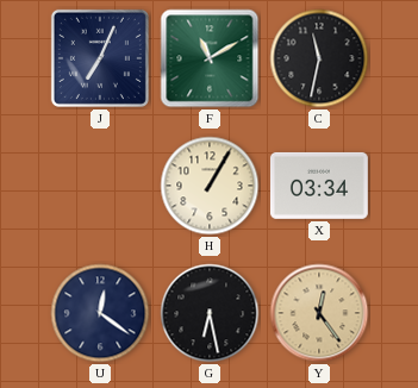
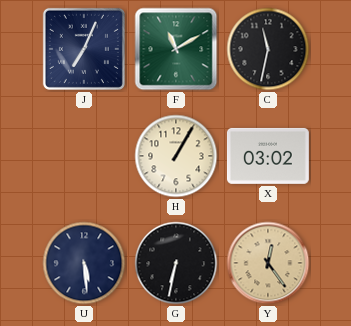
X: 03:34 -> 03:02 (268, 156)
U: 12:21 -> 5:29 (84, 263)
G: 6:28 -> 6:32 (176, 263)
